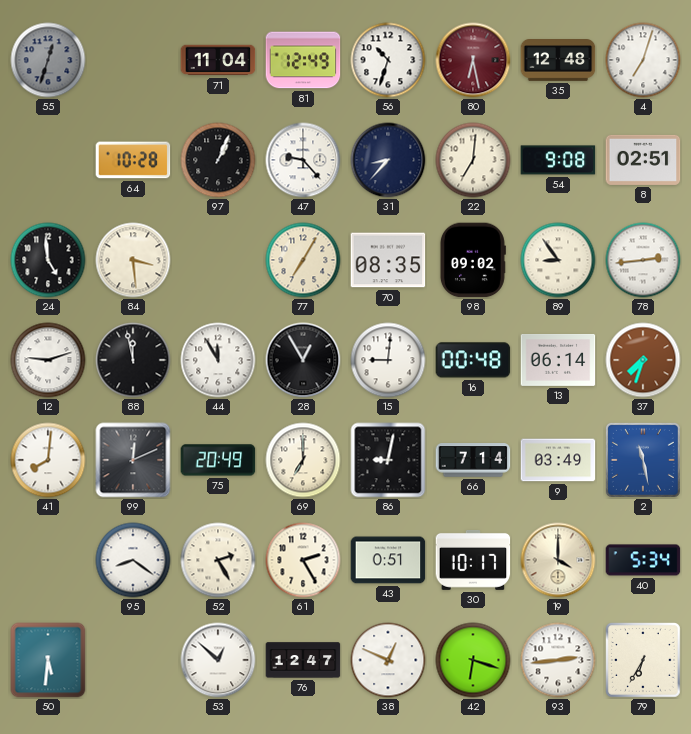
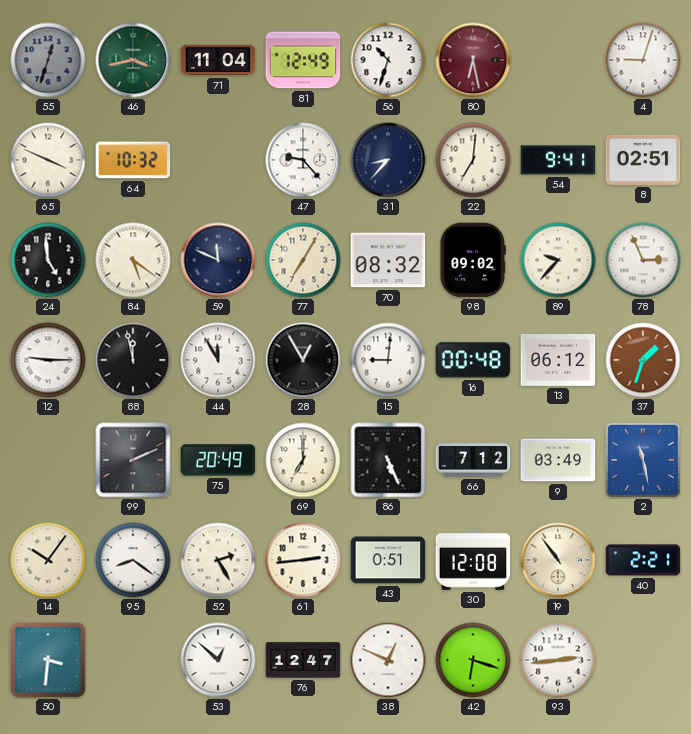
46: none -> 3:43 (133, 60)
35: 12:48 -> none (558, 61)
4: 7:03 -> 9:03 (643, 60)
65: none -> 3:49 (48, 160)
64: 10:28 -> 10:32 (133, 160)
97: 1:04 -> none (218, 160)
54: 9:08 -> 9:41 (558, 160)
84: 3:29 -> 5:21 (133, 260)
59: none -> 11:49 (218, 260)
70: 08:35 -> 08:32 (388, 260)
89: 8:54 -> 9:37 (558, 260)
78: 2:44 -> 2:56 (643, 260)
12: 9:12 -> 9:15 (48, 360)
13: 06:14 -> 06:12 (558, 360)
37: 7:33 -> 1:33 (643, 360)
41: 8:01 -> none (48, 460)
99: 12:11 -> 2:11 (133, 460)
86: 9:02 -> 5:26 (388, 460)
66: 7:14 -> 7:12 (473, 460)
14: none -> 10:06 (48, 560)
61: 2:25 -> 2:44 (303, 560)
30: 10:17 -> 12:08 (473, 560)
19: 4:00 -> 10:54 (558, 560)
40: 5:34 -> 2:21 (643, 560)
50: 5:31 -> 3:31 (48, 660)
79: 6:35 -> none (644, 661)
